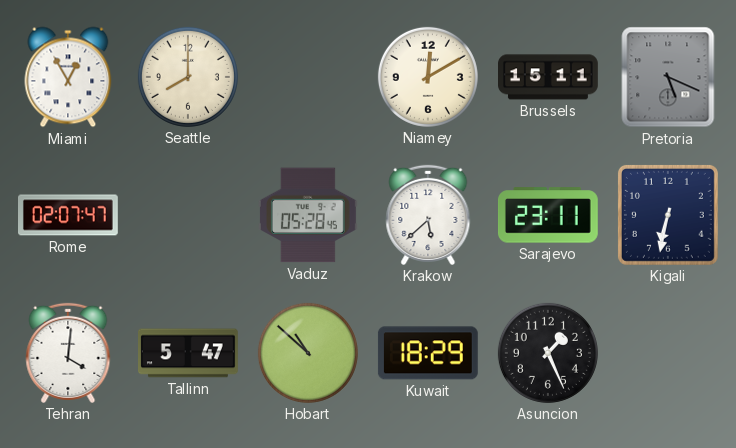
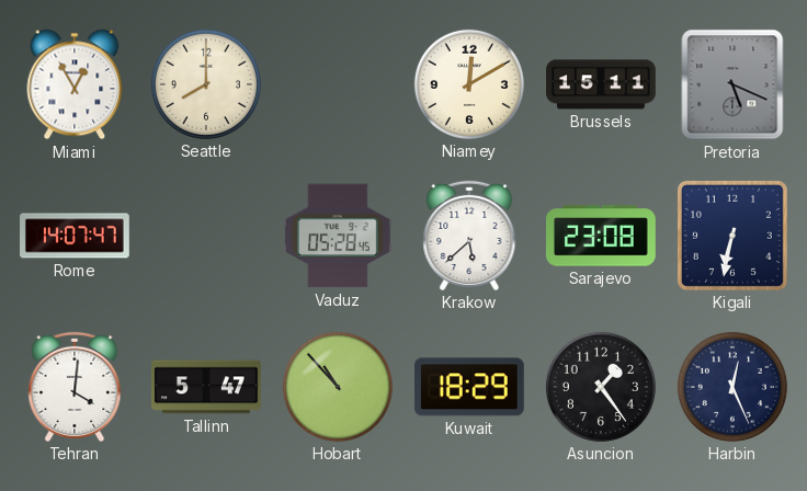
Rome: 02:07 -> 14:07 (76, 236)
Sarajevo: 23:11 -> 23:08 (601, 236)
Hobart: 10:52 -> 10:53 (338, 387)
Asuncion: 1:26 -> 1:24 (601, 387)
Harbin: none -> 12:26 (732, 387)
